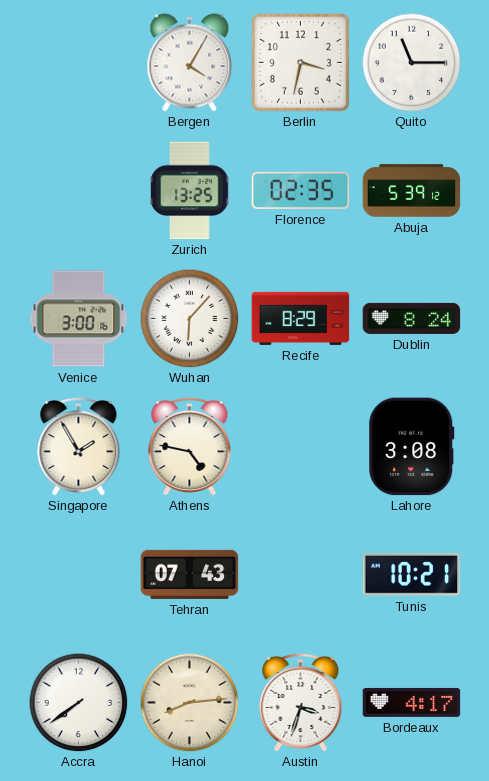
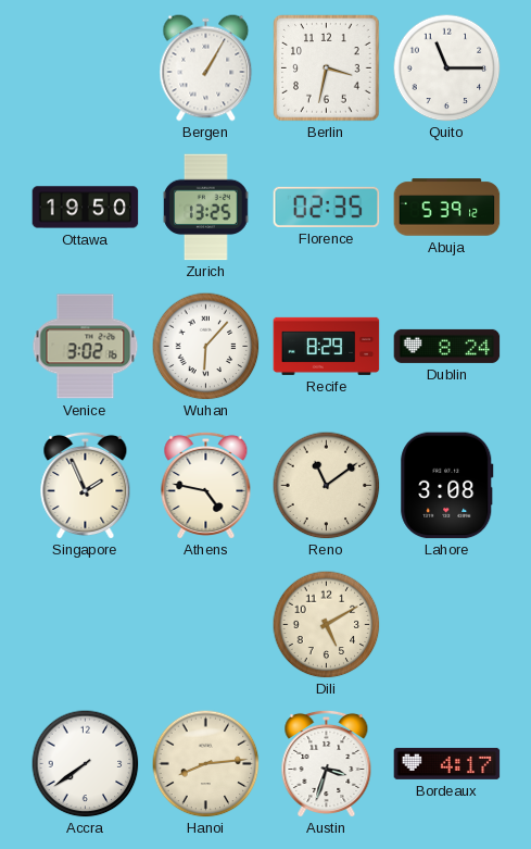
Bergen: 4:05 -> 1:05 (206, 68)
Ottawa: none -> 19:50 (86, 208)
Venice: 3:00 -> 3:02 (86, 347)
Singapore: 1:55 -> 1:56 (86, 485)
Reno: none -> 11:09 (327, 486)
Tehran: 07:43 -> none (190, 574)
Dili: none -> 5:10 (327, 625)
Tunis: 10:21 -> none (412, 574)
